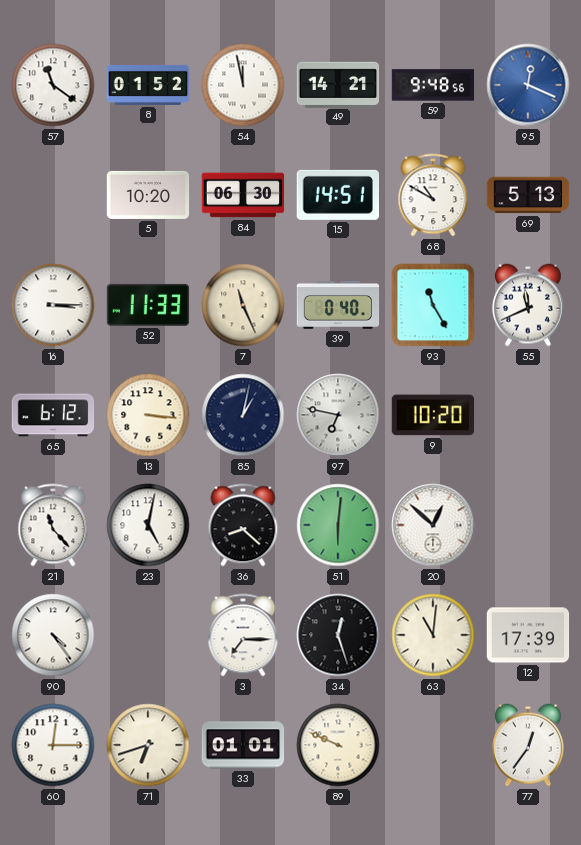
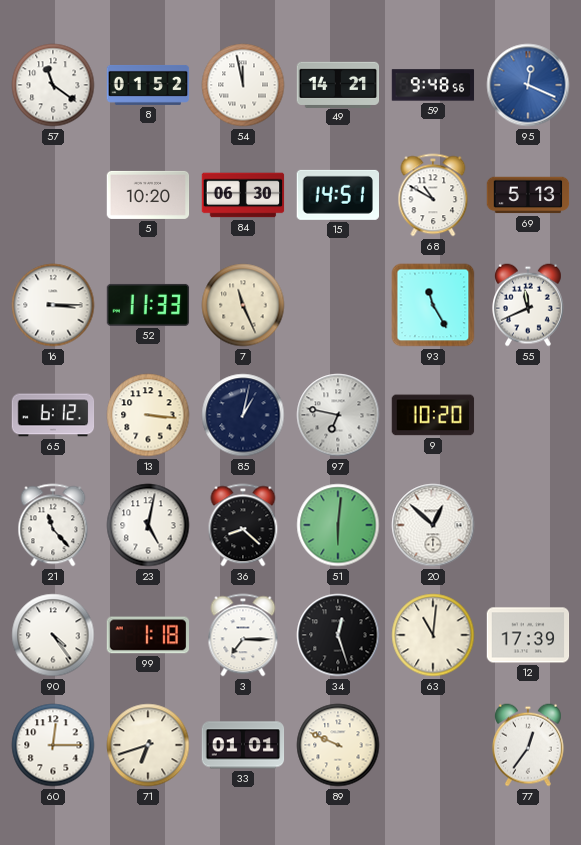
39: 0:40 -> none (338, 305)
99: none -> 1:18 (148, 635)
